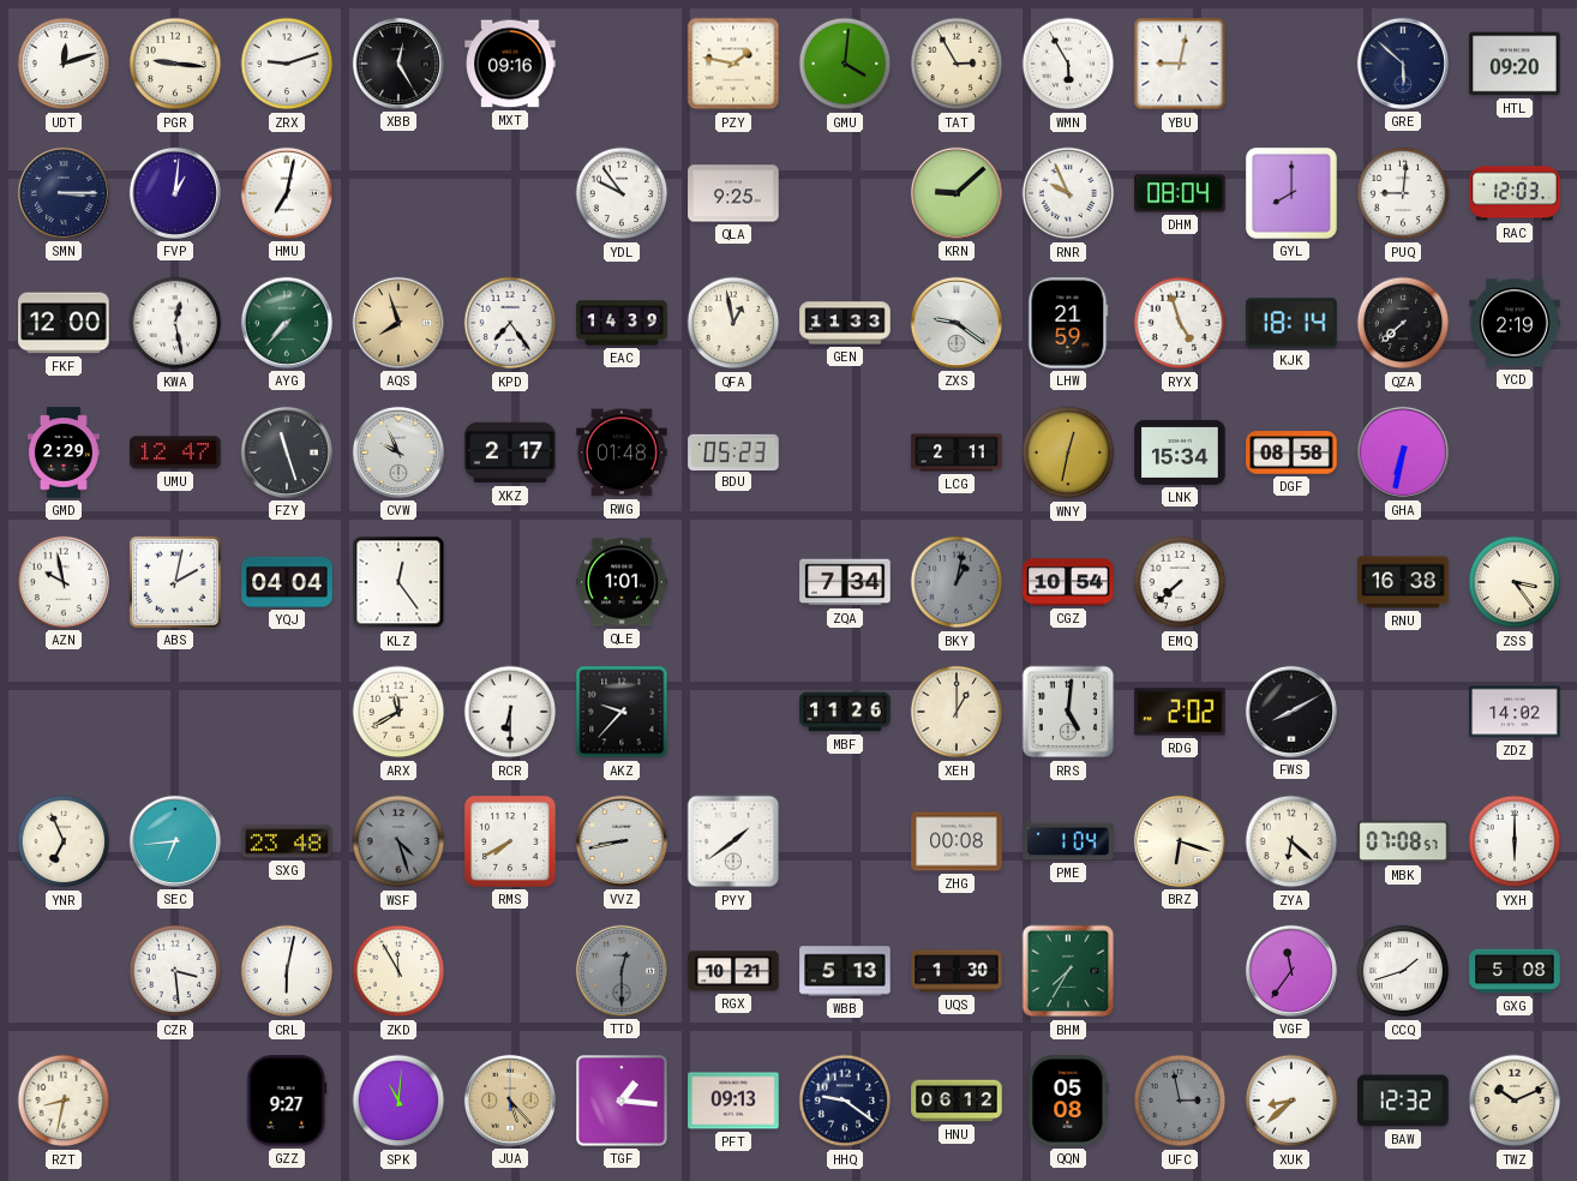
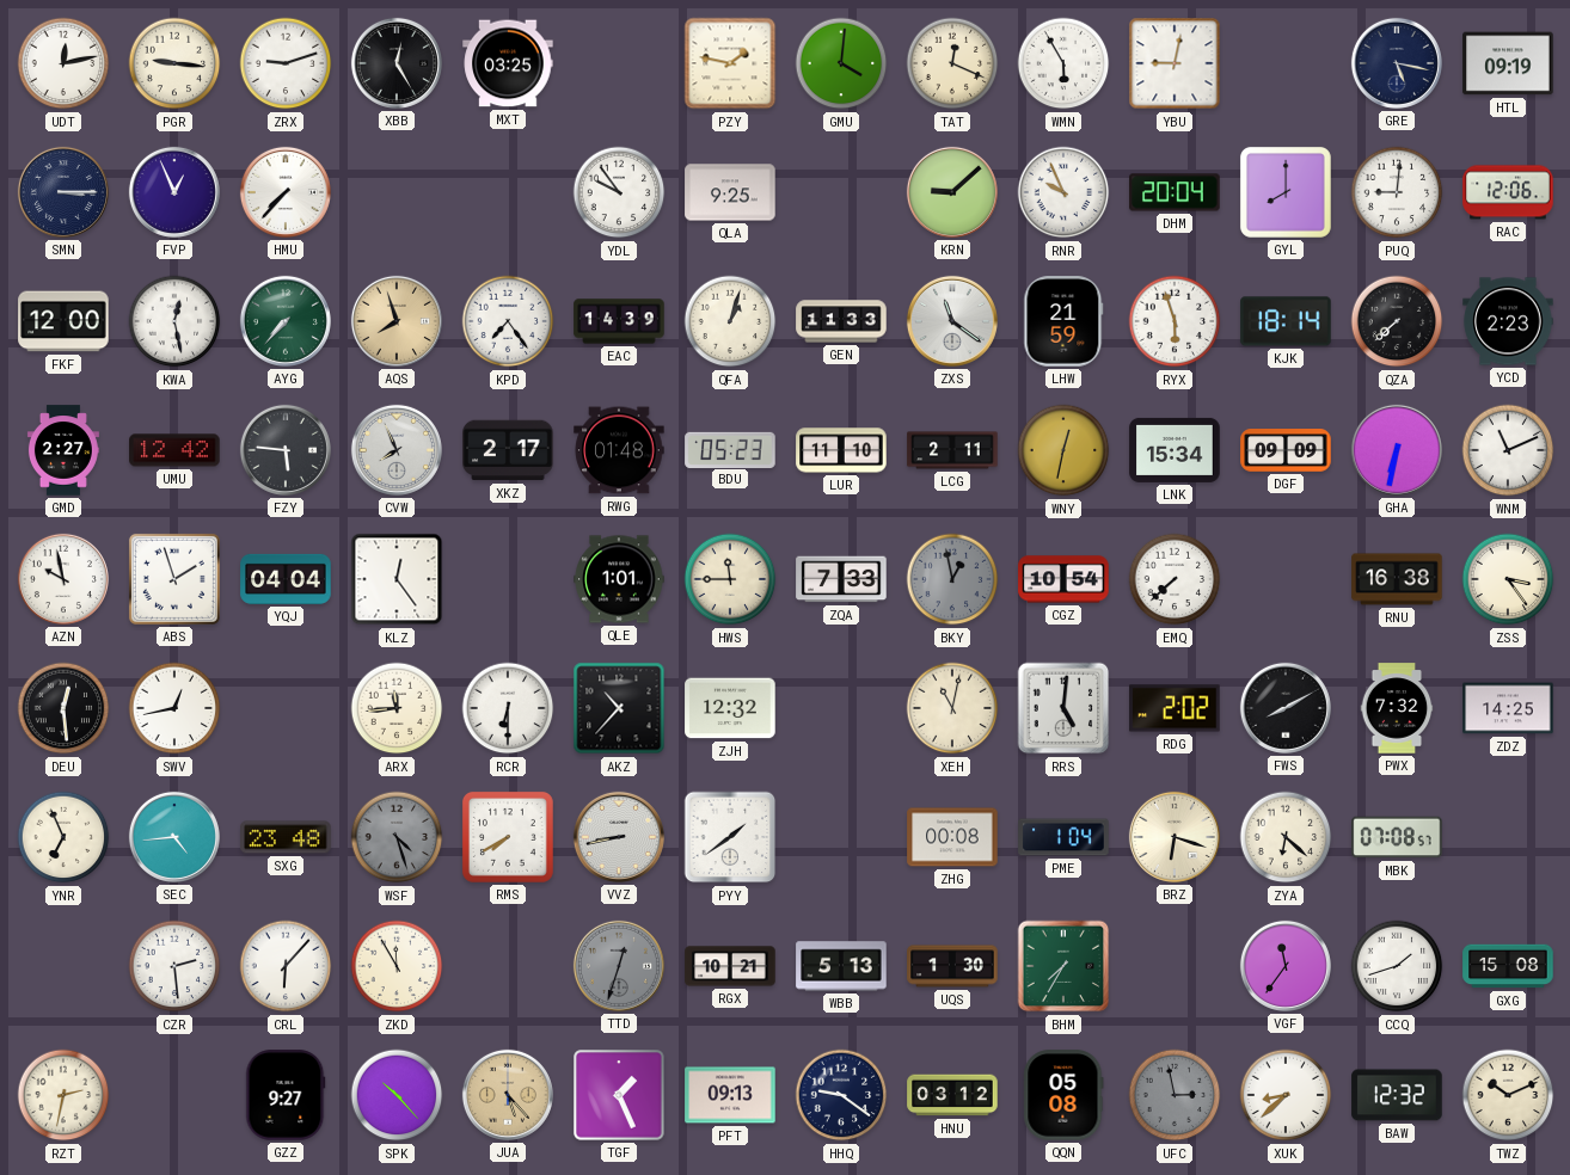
UDT: 12:12 -> 12:13 (63, 63)
MXT: 09:16 -> 03:25 (508, 63)
TAT: 2:55 -> 12:19 (952, 63)
GRE: 5:52 -> 5:17 (1397, 63)
HTL: 09:20 -> 09:19 (1508, 63)
FVP: 1:01 -> 12:56 (174, 192)
HMU: 7:02 -> 7:37 (286, 192)
DHM: 08:04 -> 20:04 (1175, 192)
RAC: 12:03 -> 12:06 (1508, 192)
QFA: 12:58 -> 1:03 (730, 321)
ZXS: 9:21 -> 11:21 (952, 321)
RYX: 4:57 -> 5:57 (1175, 321)
YCD: 2:19 -> 2:23 (1508, 321)
GMD: 2:29 -> 2:27 (63, 450)
UMU: 12:47 -> 12:42 (174, 450)
FZY: 11:27 -> 5:46 (286, 450)
CVW: 9:56 -> 7:56 (397, 450)
LUR: none -> 11:10 (841, 450)
DGF: 08:58 -> 09:09 (1286, 450)
WNM: none -> 11:11 (1508, 450)
ABS: 2:02 -> 1:57 (174, 579)
HWS: none -> 11:45 (730, 579)
ZQA: 7:34 -> 7:33 (841, 579)
BKY: 1:02 -> 12:58 (952, 579)
DEU: none -> 12:29 (63, 708)
SWV: none -> 12:43 (174, 708)
ARX: 11:40 -> 11:44 (397, 708)
AKZ: 9:37 -> 10:37 (619, 708)
ZJH: none -> 12:32 (730, 708)
MBF: 11:26 -> none (845, 712)
XEH: 1:00 -> 11:02 (952, 708)
PWX: none -> 7:32 (1397, 708)
ZDZ: 14:02 -> 14:25 (1508, 708)
SEC: 6:44 -> 4:44 (174, 837)
YXH: 6:00 -> none (1515, 841)
CZR: 3:29 -> 2:29 (174, 966)
CRL: 6:02 -> 6:07 (286, 966)
TTD: 12:30 -> 12:33 (619, 966)
GXG: 5:08 -> 15:08 (1508, 966)
RZT: 8:32 -> 2:32 (63, 1095)
SPK: 11:01 -> 10:23 (397, 1095)
TGF: 1:16 -> 1:26 (619, 1095)
HNU: 06:12 -> 03:12 (952, 1095)
